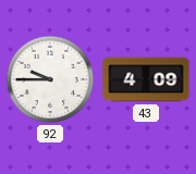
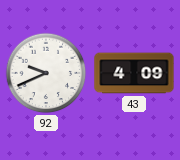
92: 9:45 -> 9:41 (46, 73)
